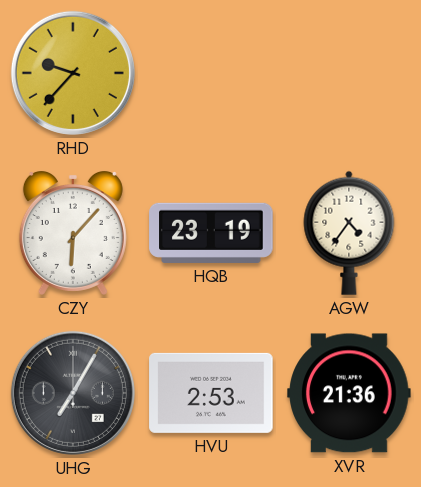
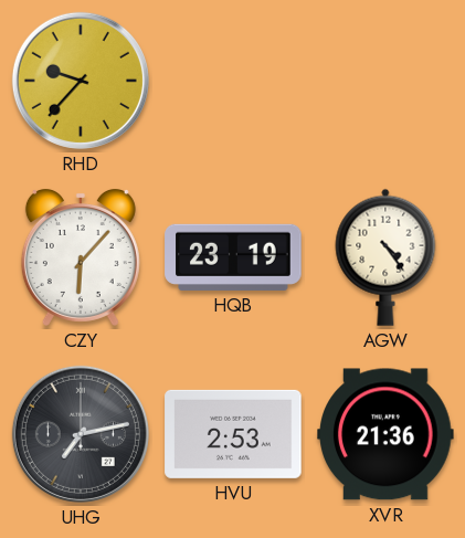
AGW: 4:36 -> 4:24 (385, 257)
UHG: 7:05 -> 7:13 (81, 434)
